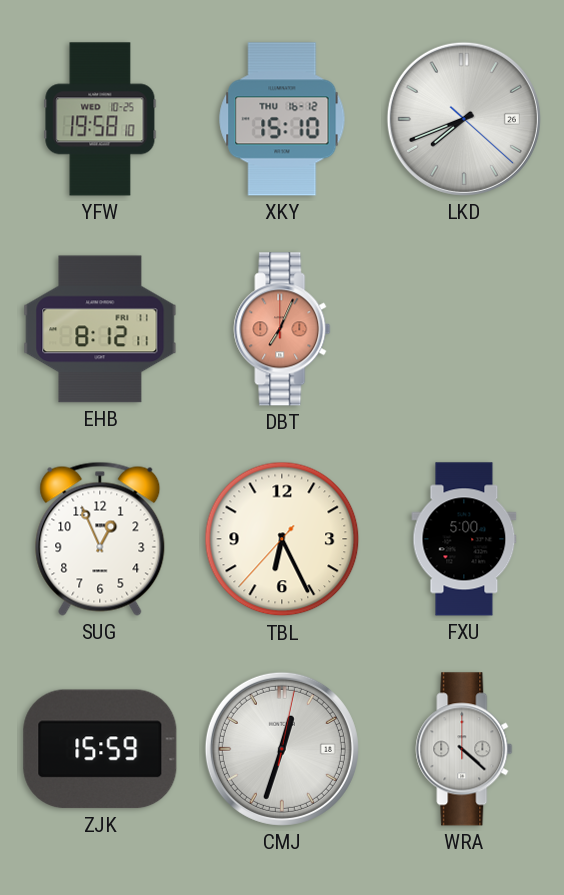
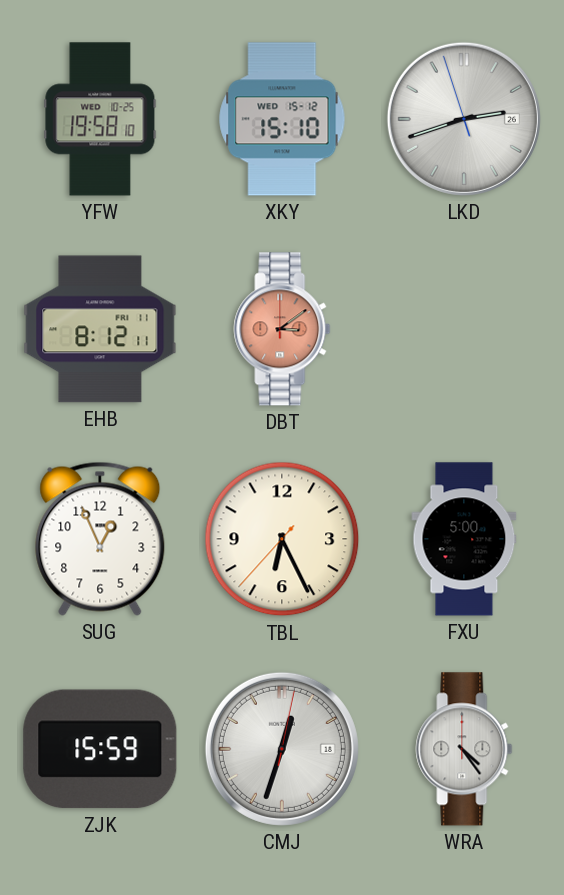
XKY date: THU 16-12 -> WED 15-12 (282, 119)
LKD: 7:41 -> 2:41 (464, 119)
DBT: 7:04 -> 3:09 (282, 329)
WRA: 4:22 -> 4:24 (464, 749)
